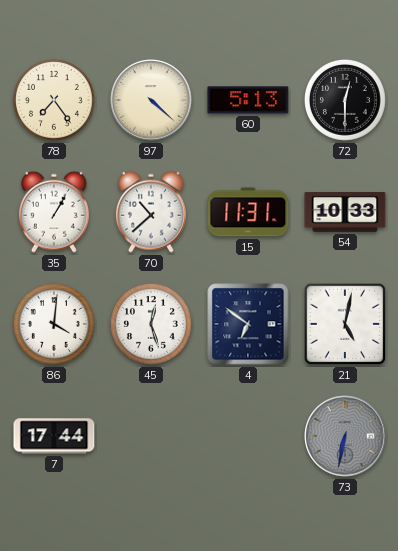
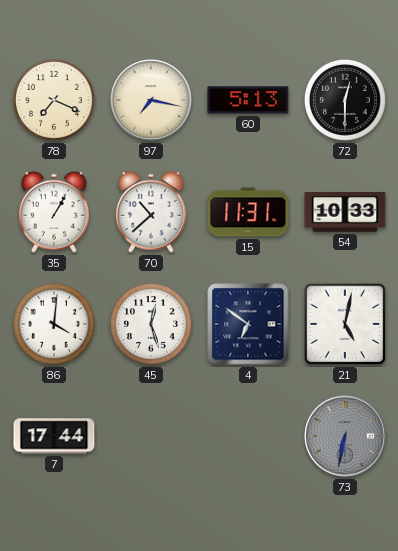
78: 7:24 -> 7:19 (54, 100)
97: 4:22 -> 7:17 (151, 100)
